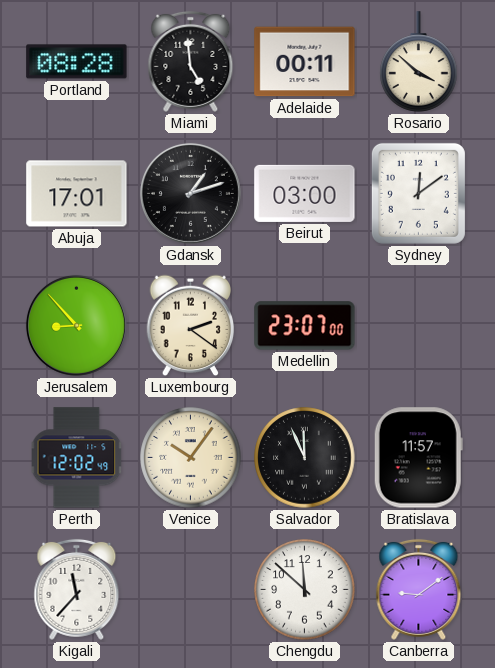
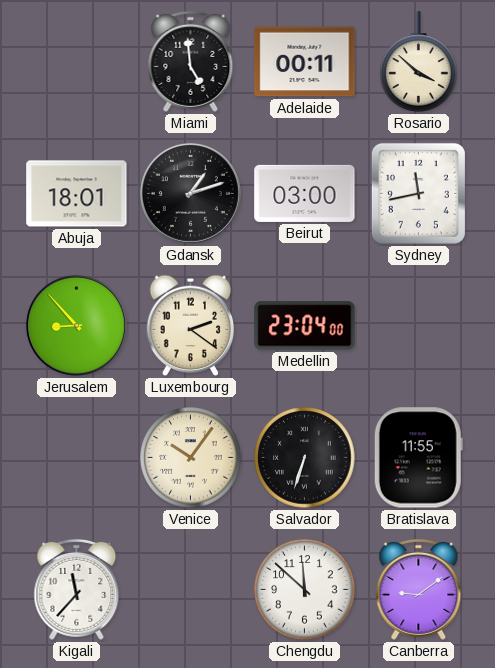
Portland: 08:28 -> none (77, 62)
Abuja: 17:01 -> 18:01 (77, 194)
Sydney: 12:09 -> 11:43 (418, 193)
Medellin: 23:07 -> 23:04 (305, 326)
Perth: 12:02 -> none (77, 458)
Salvador: 11:56 -> 6:33 (305, 458)
Bratislava: 11:57 -> 11:55 (418, 458)
